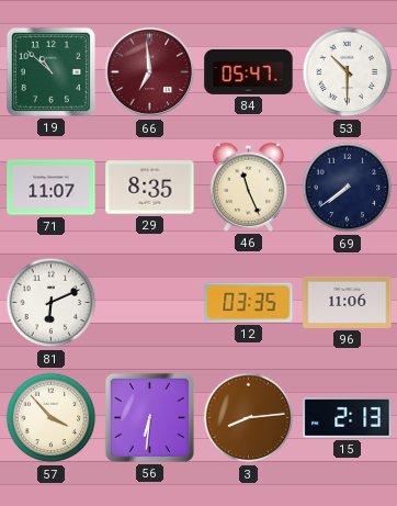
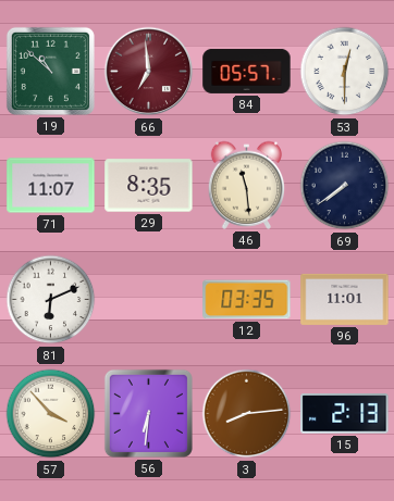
84: 05:47 -> 05:57 (247, 71)
53: 10:30 -> 12:30 (345, 72)
46: 11:26 -> 11:29 (247, 185)
96: 11:06 -> 11:01 (345, 299)
